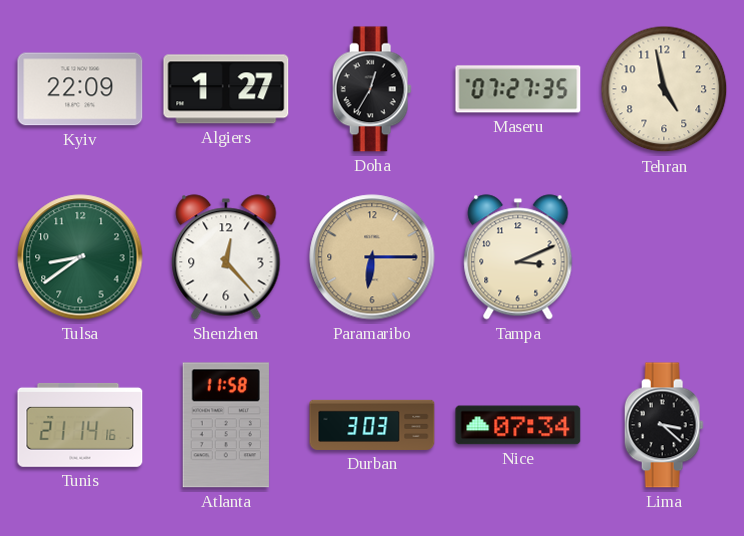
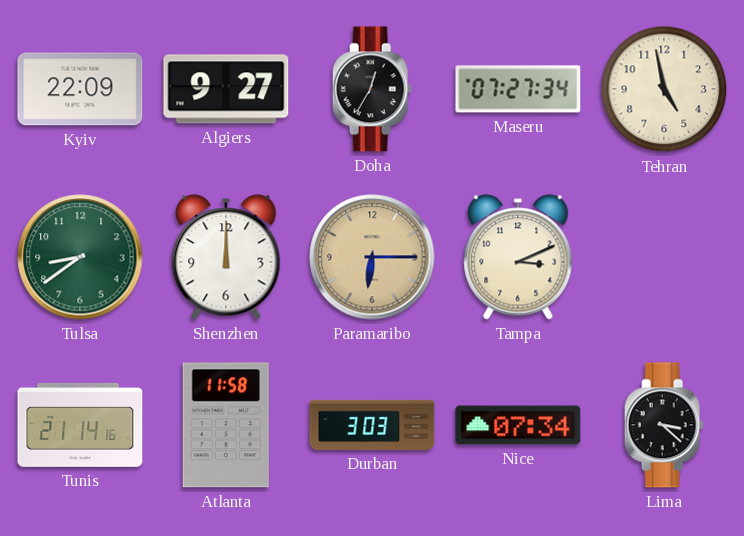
Algiers: 1:27 -> 9:27 (226, 89)
Maseru: 07:27:35 -> 07:27:34 (518, 89)
Shenzhen: 12:23 -> 12:00 (226, 257)
